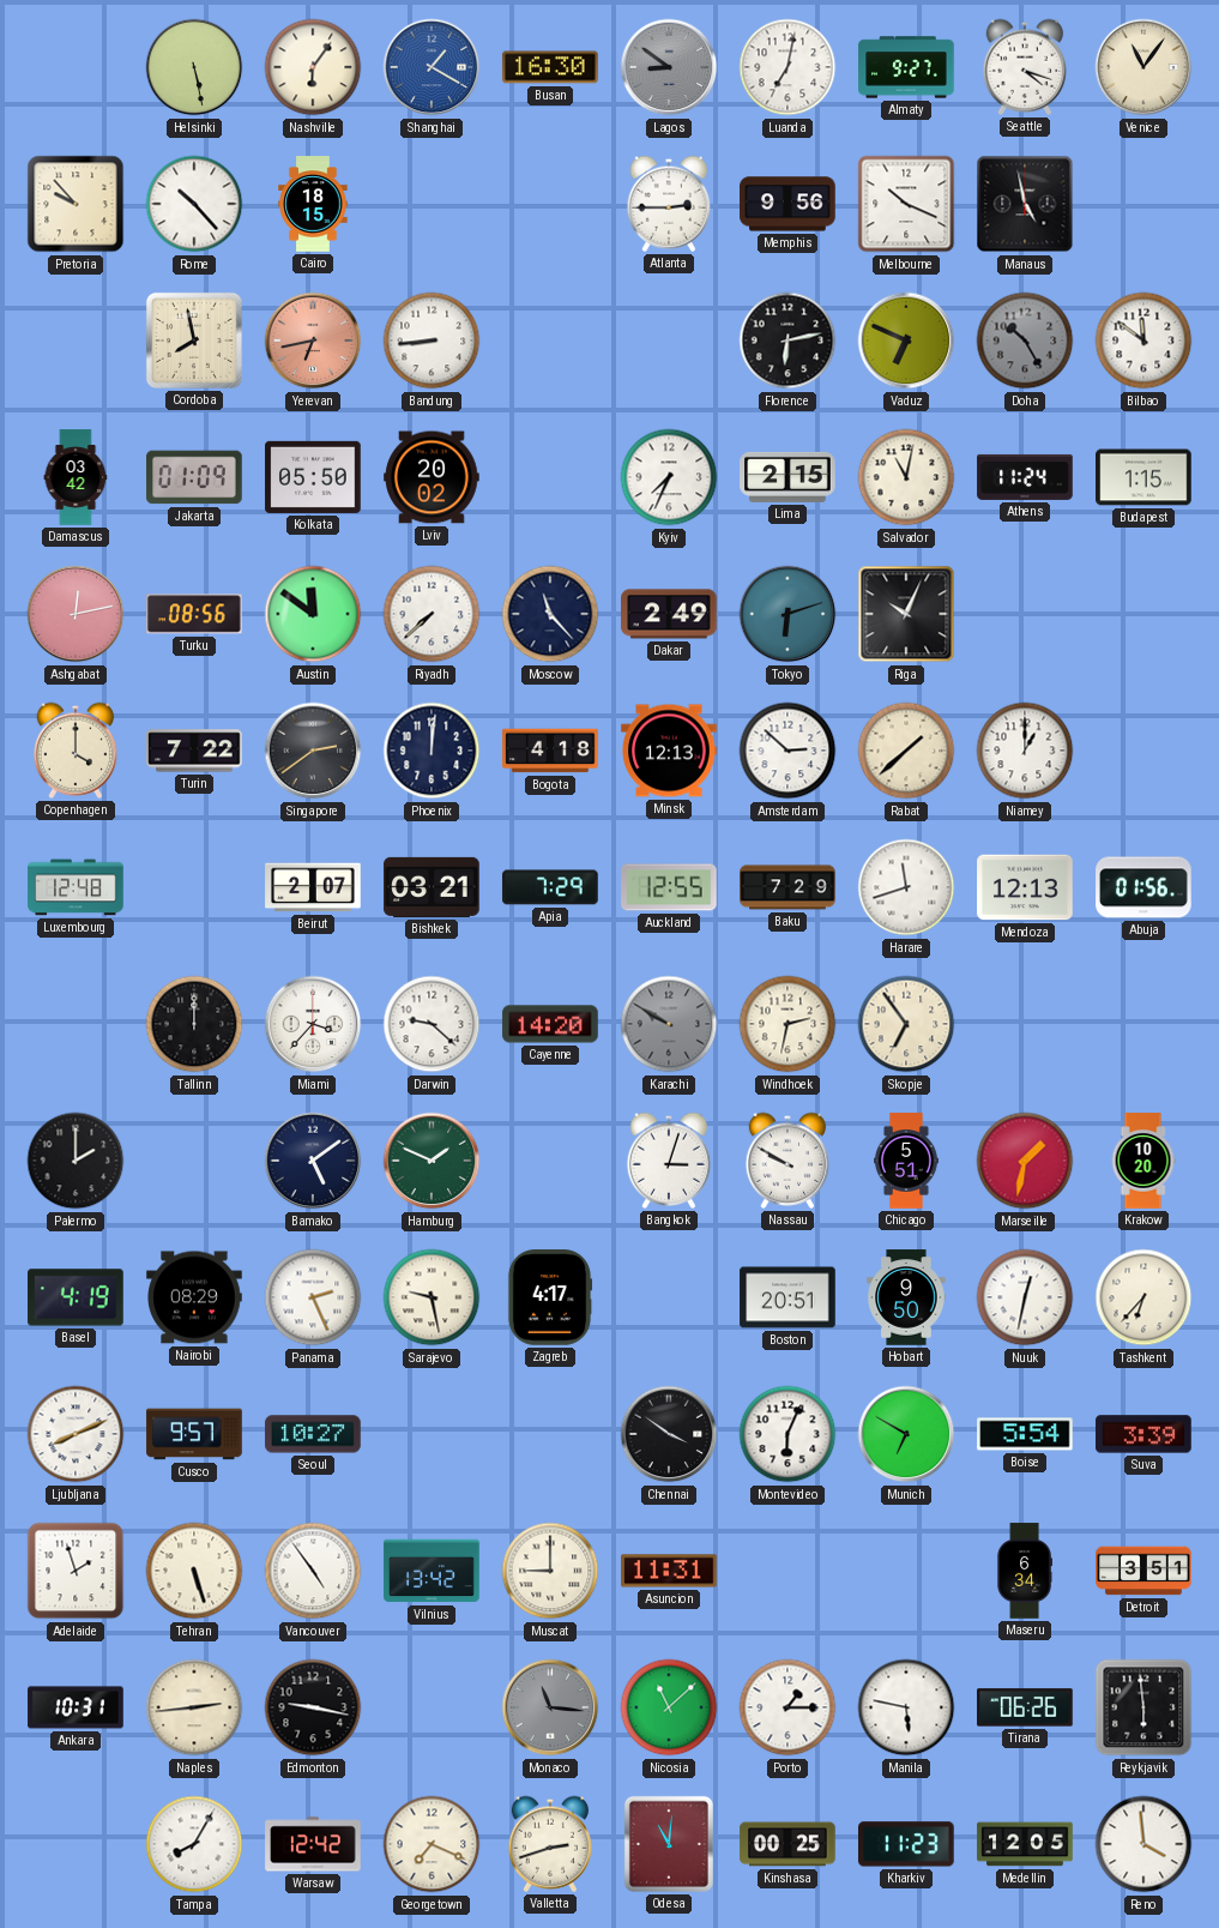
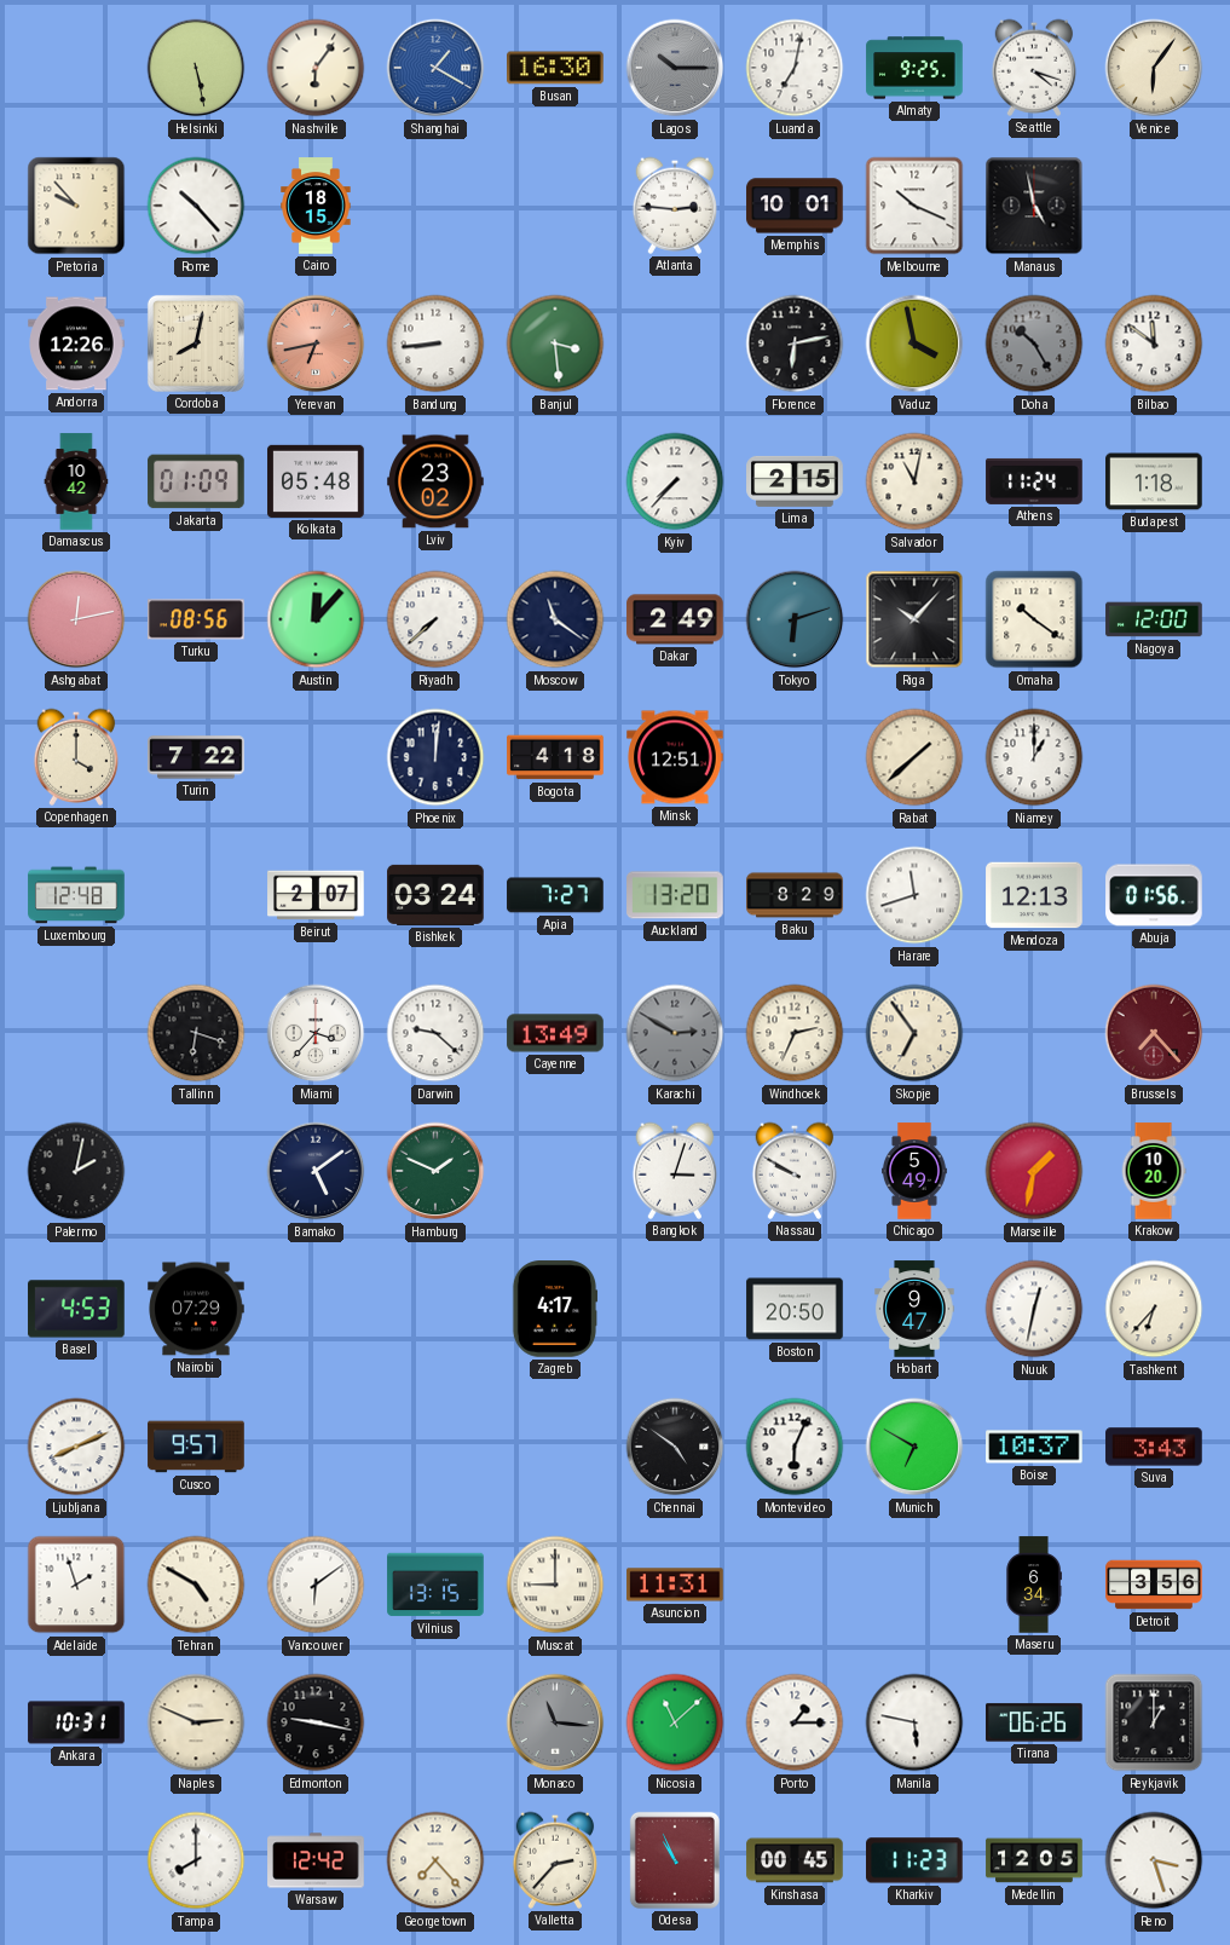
Lagos: 8:51 -> 10:15 (675, 68)
Almaty: 9:27 -> 9:25 (914, 68)
Venice: 11:06 -> 6:06 (1154, 68)
Atlanta: 2:45 -> 2:46 (675, 206)
Memphis: 9:56 -> 10:01 (795, 206)
Andorra: none -> 12:26 (76, 344)
Cordoba: 7:58 -> 8:02 (196, 344)
Banjul: none -> 3:29 (555, 344)
Vaduz: 6:49 -> 3:58 (914, 344)
Damascus: 03:42 -> 10:42 (76, 481)
Kolkata: 05:50 -> 05:48 (316, 481)
Lviv: 20:02 -> 23:02 (435, 481)
Kyiv: 7:34 -> 7:37 (675, 481)
Budapest: 1:15 -> 1:18 (1154, 481)
Austin: 11:51 -> 12:07 (316, 619)
Moscow: 11:23 -> 11:21 (555, 619)
Riga: 10:04 -> 10:07 (914, 619)
Omaha: none -> 10:21 (1034, 619)
Nagoya: none -> 12:00 (1154, 619)
Singapore: 2:39 -> none (313, 751)
Minsk: 12:13 -> 12:51 (675, 757)
Amsterdam: 2:52 -> none (787, 751)
Bishkek: 03:21 -> 03:24 (435, 895)
Apia: 7:29 -> 7:27 (555, 895)
Auckland: 12:55 -> 13:20 (675, 895)
Baku: 7:29 -> 8:29 (795, 895)
Tallinn: 12:00 -> 6:18 (196, 1033)
Cayenne: 14:20 -> 13:49 (555, 1033)
Karachi: 9:50 -> 2:50 (675, 1033)
Windhoek: 2:32 -> 2:34 (795, 1033)
Brussels: none -> 7:23 (1154, 1033)
Palermo: 2:00 -> 2:02 (76, 1171)
Chicago: 5:51 -> 5:49 (916, 1171)
Basel: 4:19 -> 4:53 (76, 1309)
Nairobi: 08:29 -> 07:29 (196, 1309)
Panama: 2:26 -> none (313, 1297)
Sarajevo: 9:28 -> none (432, 1297)
Boston: 20:51 -> 20:50 (795, 1309)
Hobart: 9:50 -> 9:47 (914, 1309)
Seoul: 10:27 -> none (313, 1434)
Chennai: 3:51 -> 4:51 (675, 1447)
Boise: 5:54 -> 10:37 (1034, 1447)
Suva: 3:39 -> 3:43 (1154, 1447)
Tehran: 5:27 -> 4:50 (196, 1585)
Vancouver: 4:54 -> 6:09 (316, 1585)
Vilnius: 13:42 -> 13:15 (435, 1585)
Detroit: 3:51 -> 3:56 (1154, 1585)
Naples: 2:44 -> 2:49 (196, 1722)
Reykjavik: 5:59 -> 1:00 (1154, 1722)
Tampa: 8:05 -> 8:00 (196, 1860)
Georgetown: 7:19 -> 7:23 (435, 1860)
Valletta: 2:42 -> 2:37 (555, 1860)
Odesa: 11:01 -> 10:56 (675, 1860)
Kinshasa: 00:25 -> 00:45 (795, 1860)
Reno: 3:59 -> 3:27 (1154, 1860)
